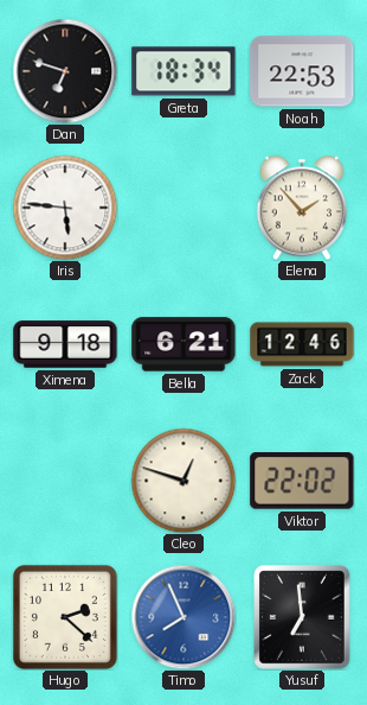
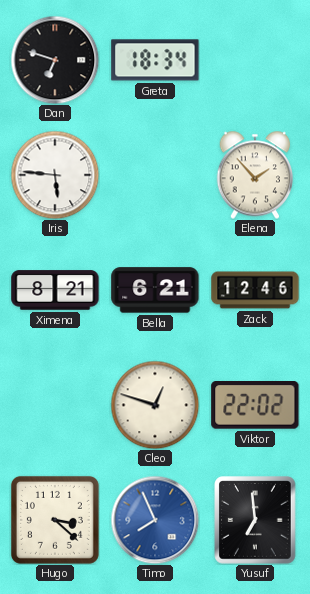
Noah: 22:53 -> none (302, 71)
Ximena: 9:18 -> 8:21 (55, 290)
Hugo: 2:22 -> 3:22 (55, 520)
